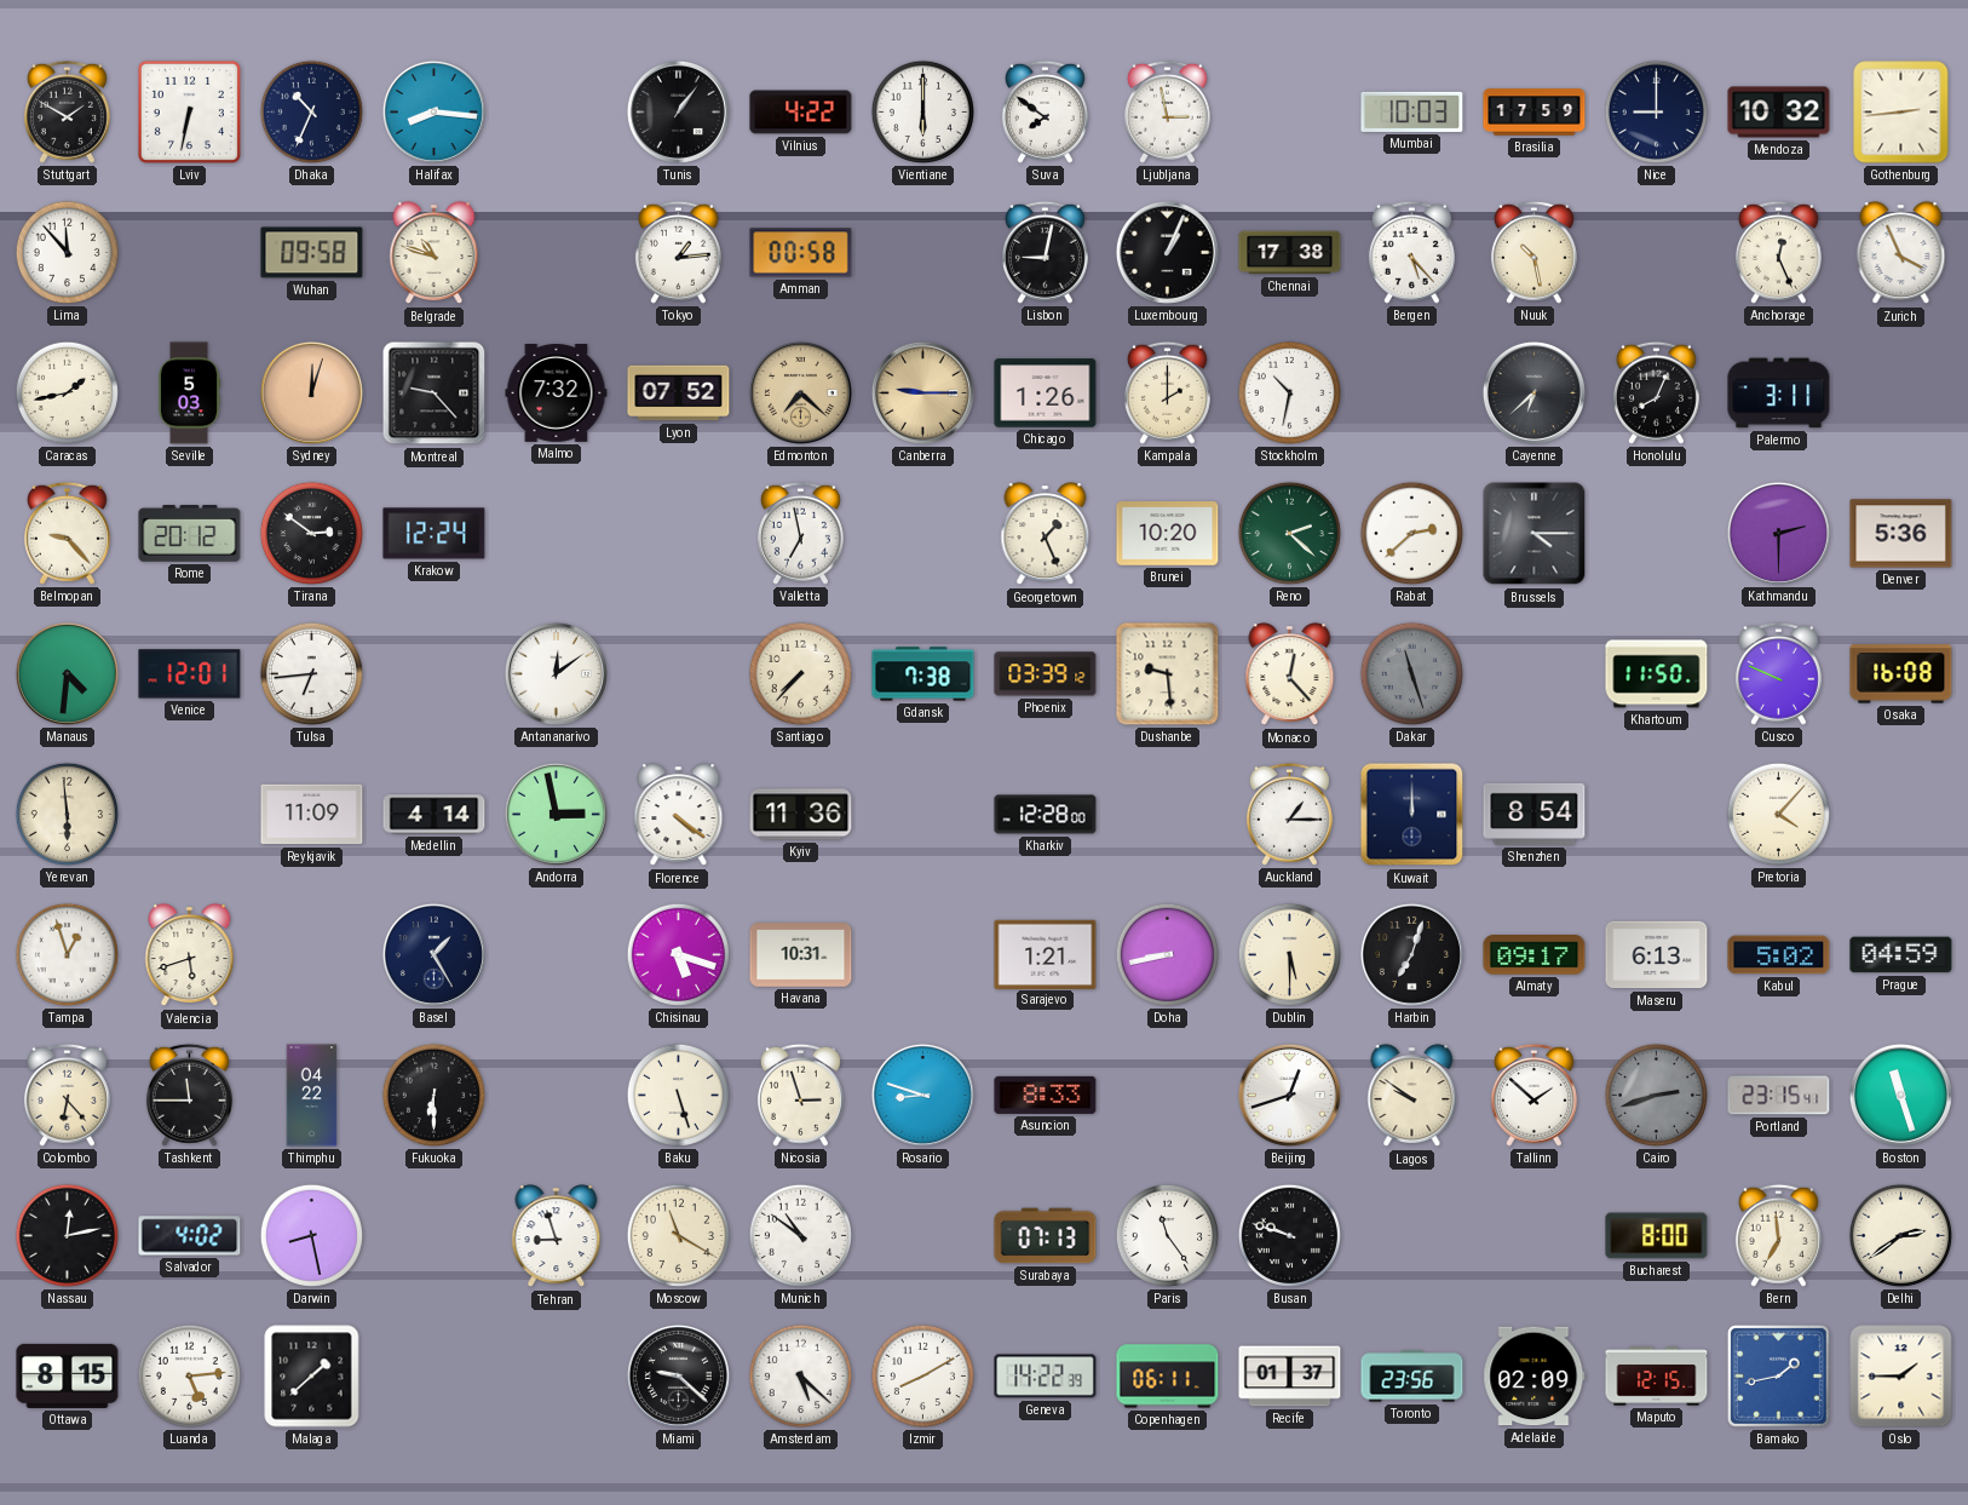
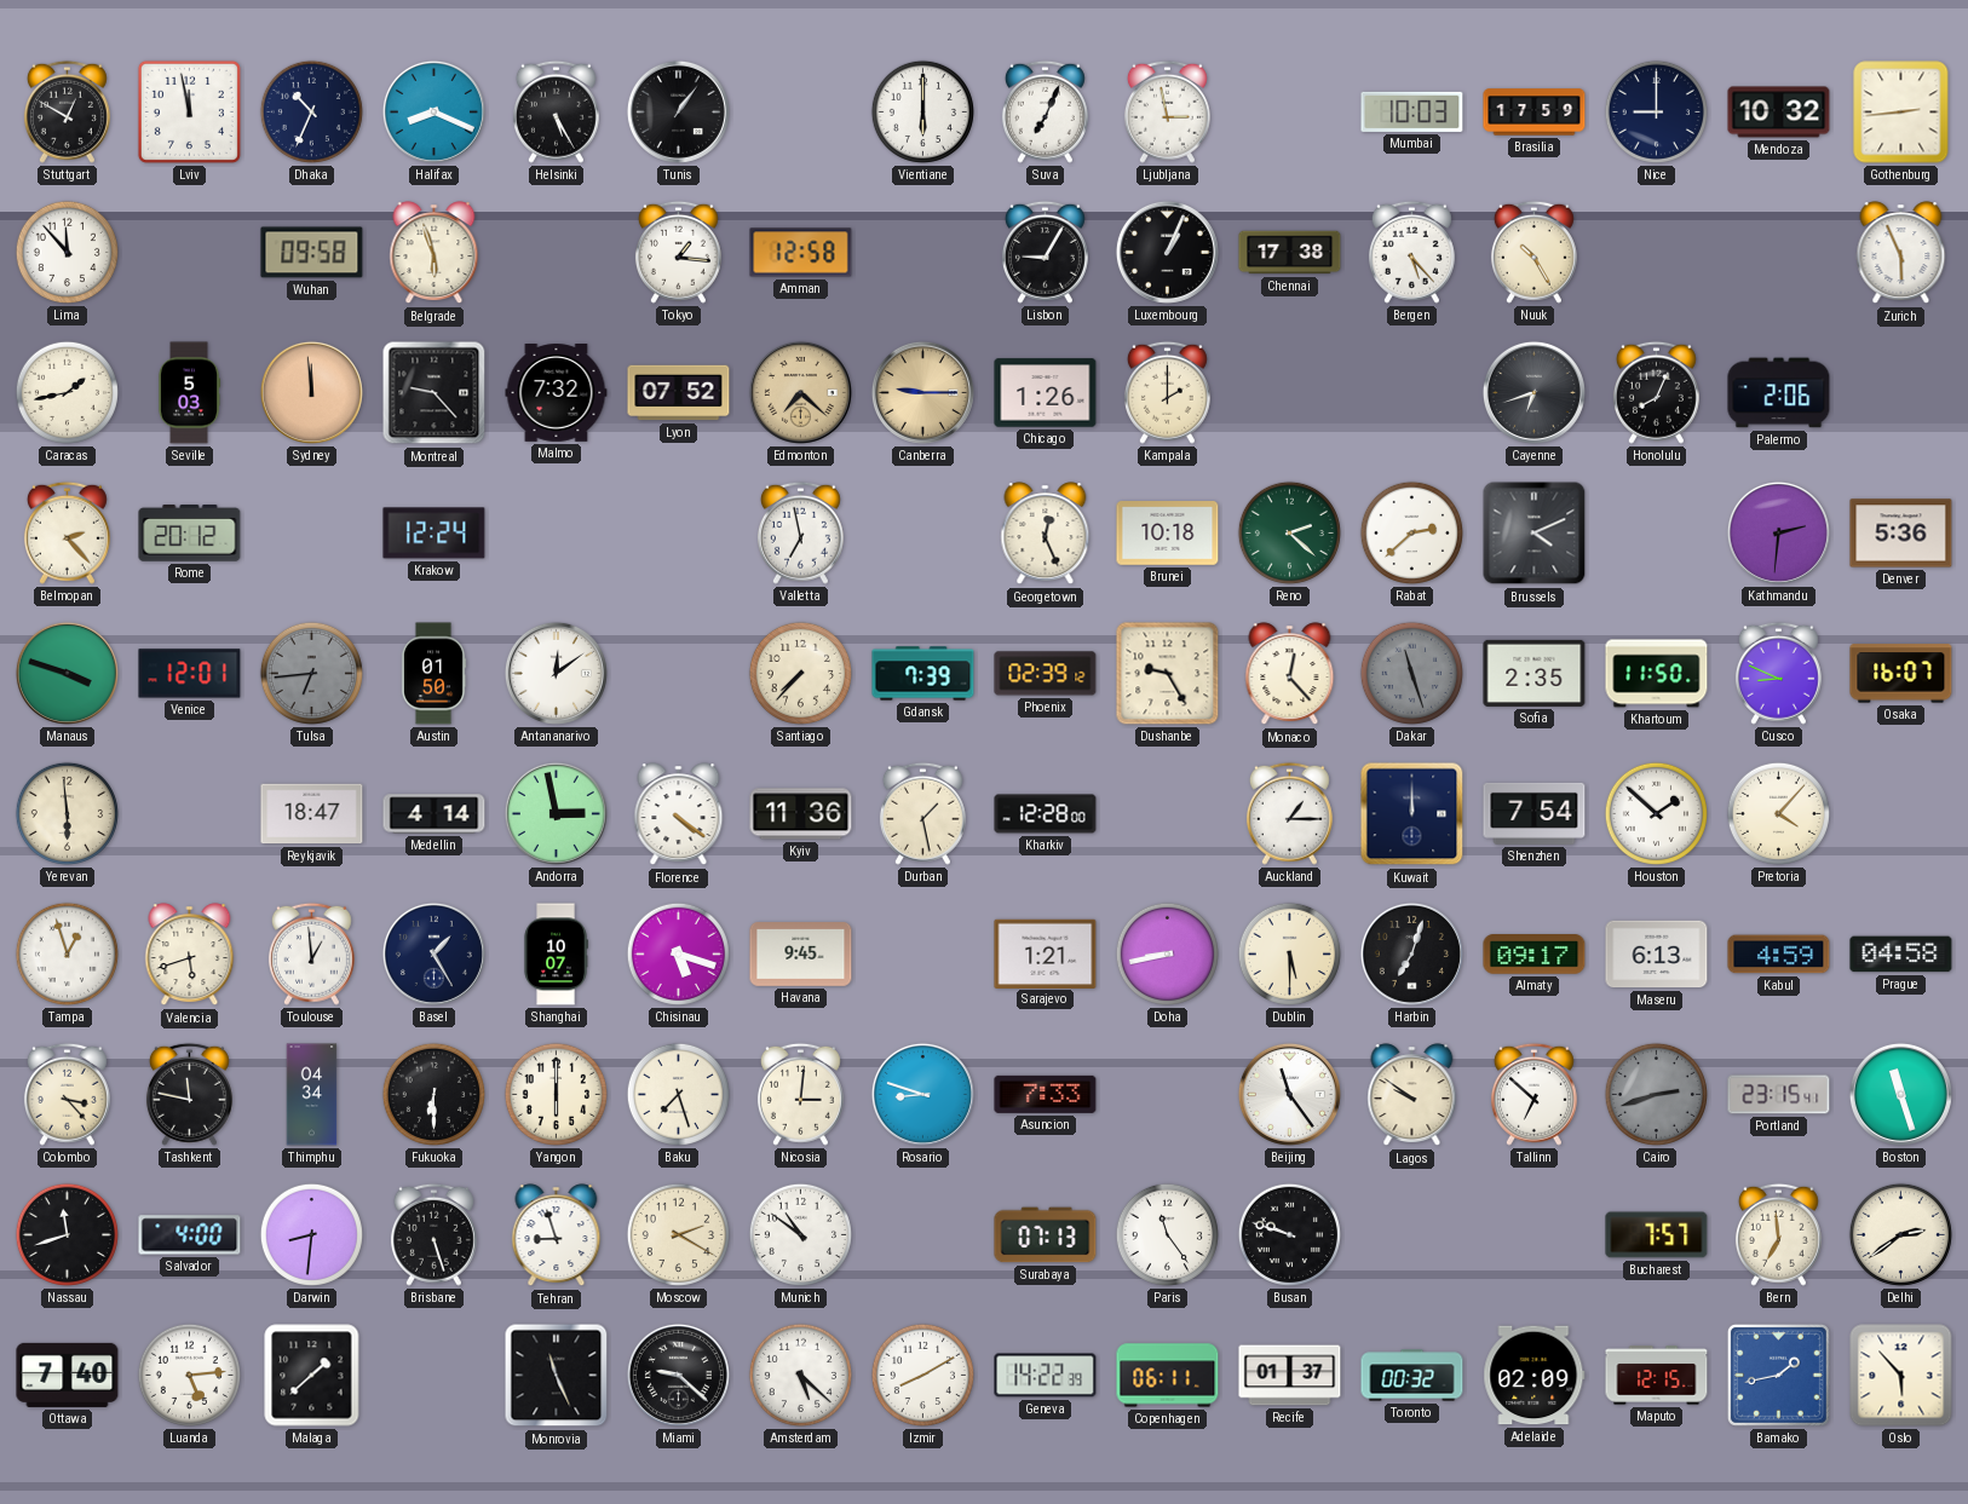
Stuttgart: 1:50 -> 12:50 (67, 111)
Lviv: 6:32 -> 11:58 (189, 111)
Halifax: 8:16 -> 8:19 (433, 111)
Helsinki: none -> 5:25 (556, 111)
Vilnius: 4:22 -> none (801, 113)
Suva: 7:51 -> 7:04 (1045, 111)
Belgrade: 10:48 -> 5:57 (435, 253)
Tokyo: 1:14 -> 1:16 (678, 252)
Amman: 00:58 -> 12:58 (801, 253)
Lisbon: 9:02 -> 9:05 (1045, 252)
Nuuk: 10:28 -> 10:25 (1533, 252)
Anchorage: 12:26 -> none (1778, 252)
Zurich: 3:56 -> 5:56 (1901, 253)
Sydney: 12:03 -> 11:59 (311, 392)
Stockholm: 10:32 -> none (1289, 392)
Cayenne: 6:38 -> 6:42 (1533, 392)
Palermo: 3:11 -> 2:06 (1779, 393)
Belmopan: 9:23 -> 2:23 (67, 532)
Tirana: 2:51 -> none (311, 533)
Georgetown: 1:26 -> 12:26 (1046, 534)
Brunei: 10:20 -> 10:18 (1168, 534)
Brussels: 4:15 -> 4:11 (1535, 534)
Kathmandu: 2:30 -> 2:31 (1778, 532)
Manaus: 4:31 -> 3:48 (67, 673)
Tulsa dial: white -> grey (311, 673)
Austin: none -> 01:50 (433, 674)
Gdansk: 7:38 -> 7:39 (923, 674)
Phoenix: 03:39 -> 02:39 (1046, 674)
Dushanbe: 9:29 -> 9:25 (1168, 674)
Sofia: none -> 2:35 (1535, 673)
Cusco: 9:49 -> 8:49 (1778, 673)
Osaka: 16:08 -> 16:07 (1901, 674)
Reykjavik: 11:09 -> 18:47 (312, 814)
Durban: none -> 1:28 (922, 813)
Shenzhen: 8:54 -> 7:54 (1535, 813)
Houston: none -> 1:52 (1656, 813)
Toulouse: none -> 12:59 (311, 953)
Shanghai: none -> 10:07 (556, 955)
Havana: 10:31 -> 9:45 (801, 955)
Kabul: 5:02 -> 4:59 (1779, 955)
Prague: 04:59 -> 04:58 (1901, 955)
Colombo: 6:23 -> 3:23 (67, 1094)
Tashkent: 11:45 -> 11:47 (189, 1094)
Thimphu: 04:22 -> 04:34 (312, 1095)
Yangon: none -> 6:00 (556, 1094)
Baku: 5:27 -> 7:27 (678, 1094)
Nicosia: 2:57 -> 3:01 (800, 1094)
Asuncion: 8:33 -> 7:33 (1046, 1094)
Beijing: 12:42 -> 11:24 (1289, 1094)
Tallinn: 1:52 -> 6:52 (1533, 1094)
Nassau: 12:13 -> 11:42 (67, 1234)
Salvador: 4:02 -> 4:00 (190, 1235)
Darwin: 8:28 -> 8:31 (311, 1234)
Brisbane: none -> 5:27 (433, 1234)
Moscow: 11:20 -> 2:20 (678, 1234)
Bucharest: 8:00 -> 7:57 (1657, 1235)
Ottawa: 8:15 -> 7:40 (68, 1375)
Monrovia: none -> 11:26 (557, 1376)
Toronto: 23:56 -> 00:32 (1412, 1376)
Oslo: 1:45 -> 5:53 (1901, 1376)
